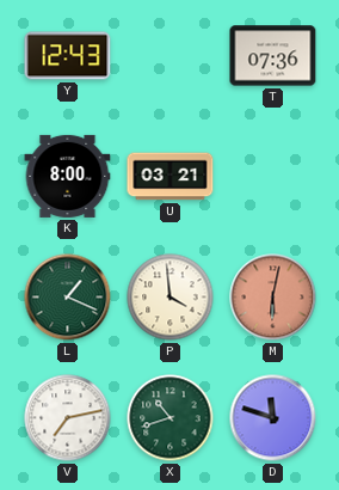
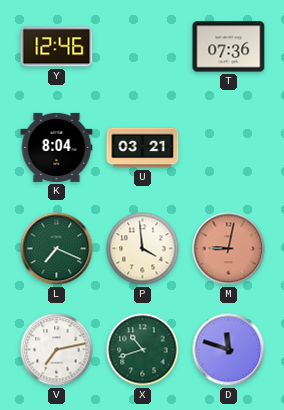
Y: 12:43 -> 12:46 (57, 47)
K: 8:00 -> 8:04 (57, 147)
L: 1:19 -> 7:19 (57, 249)
M: 6:02 -> 9:02 (229, 249)
